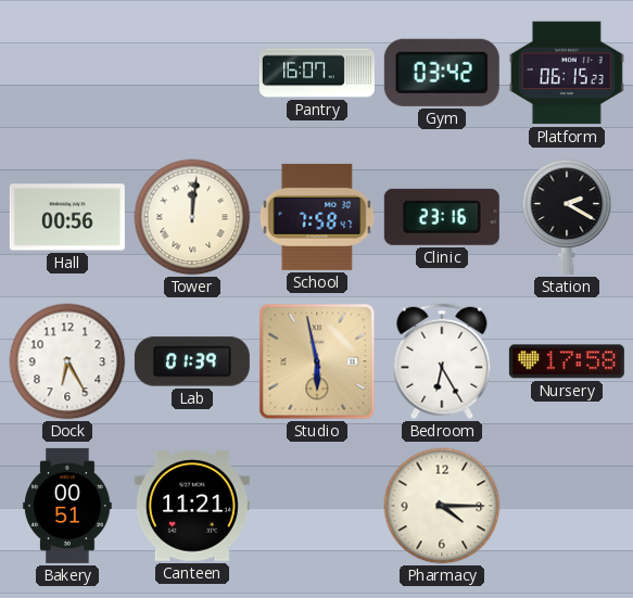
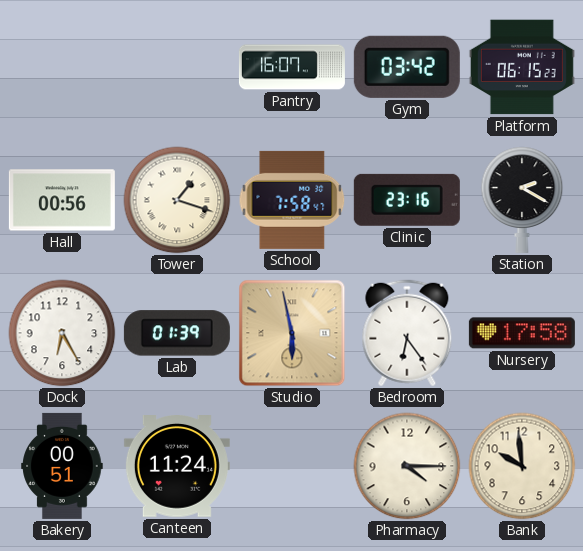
Tower: 12:01 -> 1:18 (177, 200)
Bedroom: 6:25 -> 6:24 (407, 333)
Canteen: 11:21 -> 11:24 (177, 467)
Bank: none -> 9:59 (522, 466)
